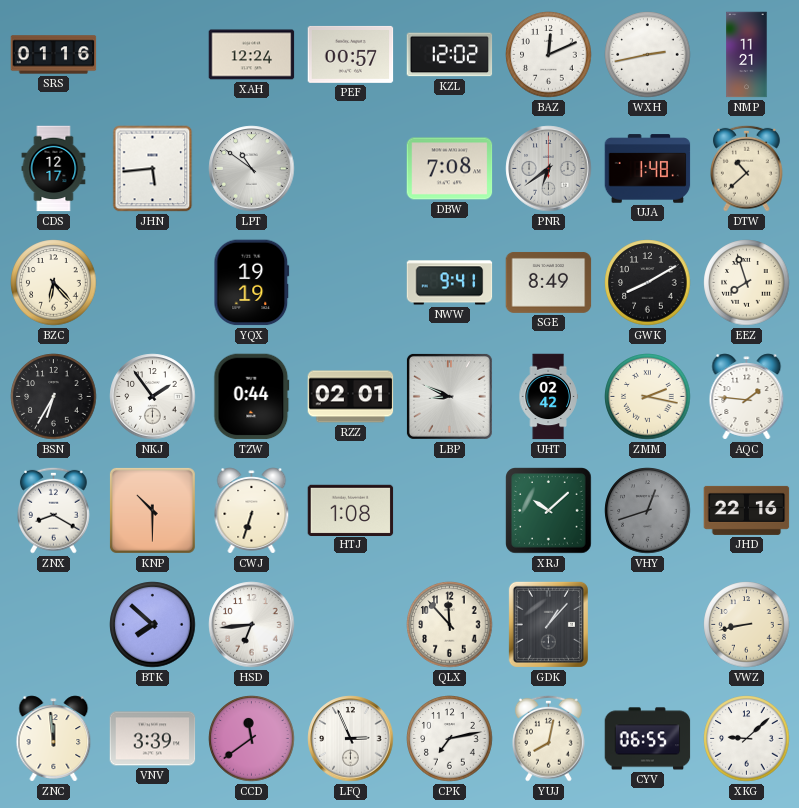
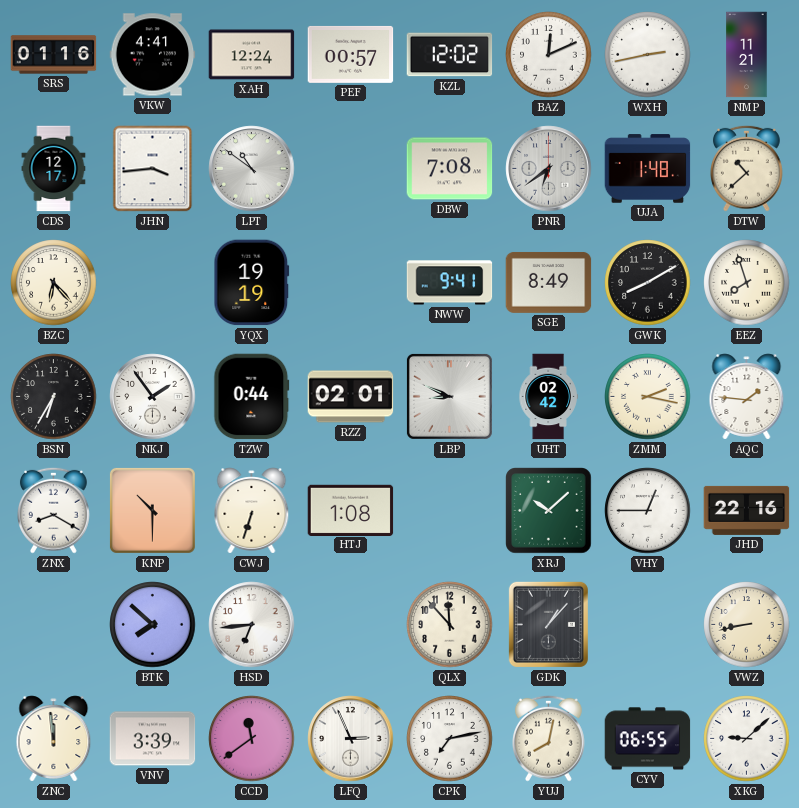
VKW: none -> 4:41 (153, 55)
JHN: 5:44 -> 3:44 (153, 169)
VHY: 12:42 -> 12:45 (648, 511)
VHY dial: grey -> white (648, 511)
